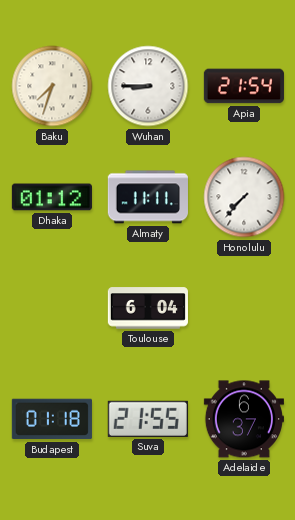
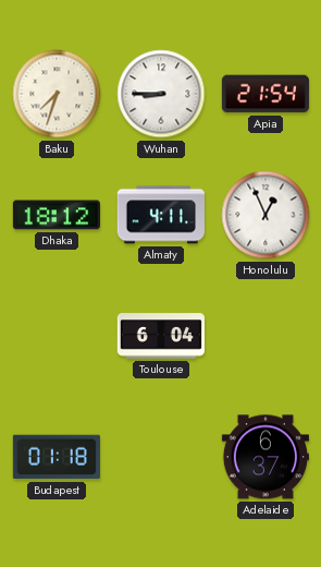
Dhaka: 01:12 -> 18:12 (57, 215)
Almaty: 11:11 -> 4:11 (161, 215)
Honolulu: 7:37 -> 12:56 (266, 215)
Suva: 21:55 -> none (148, 419)
